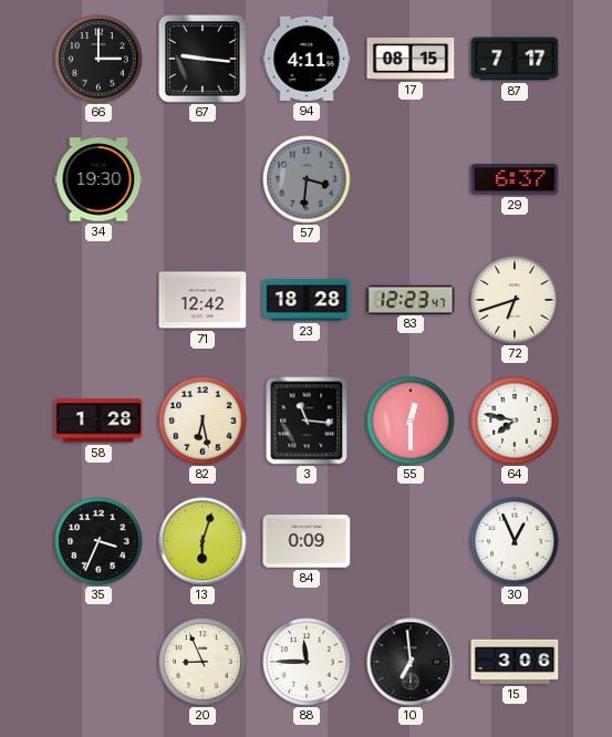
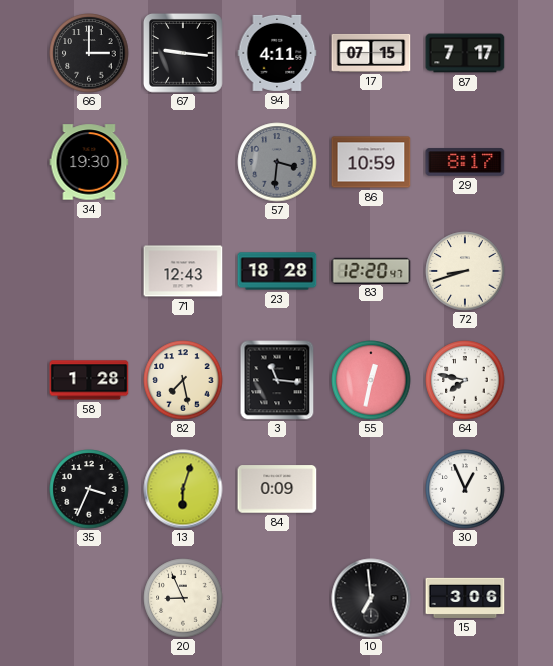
17: 08:15 -> 07:15 (371, 53)
86: none -> 10:59 (371, 162)
29: 6:37 -> 8:17 (465, 162)
71: 12:42 -> 12:43 (183, 271)
83: 12:23 -> 12:20 (371, 270)
72: 6:42 -> 8:42 (465, 271)
82: 6:28 -> 7:28 (183, 380)
55: 12:30 -> 12:32 (371, 380)
88: 11:45 -> none (307, 662)
